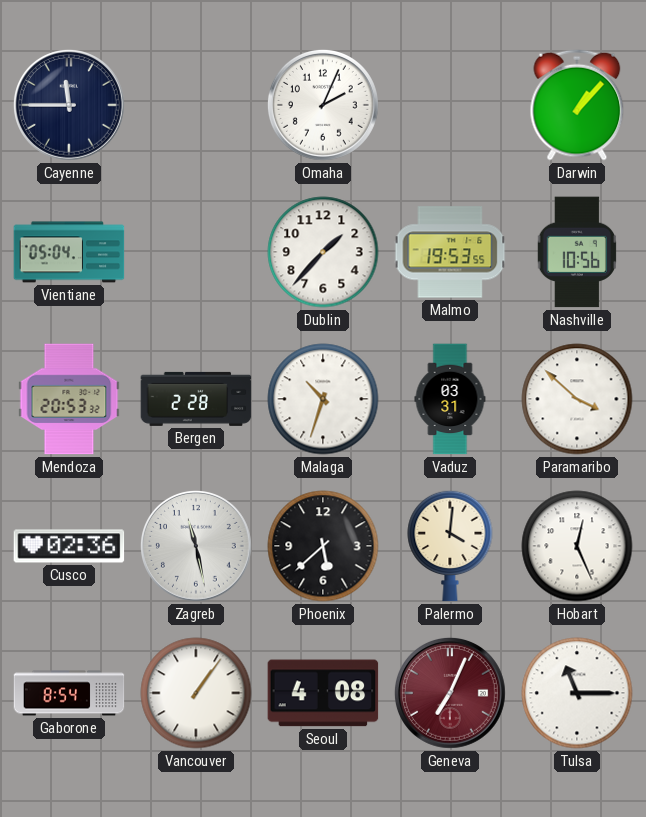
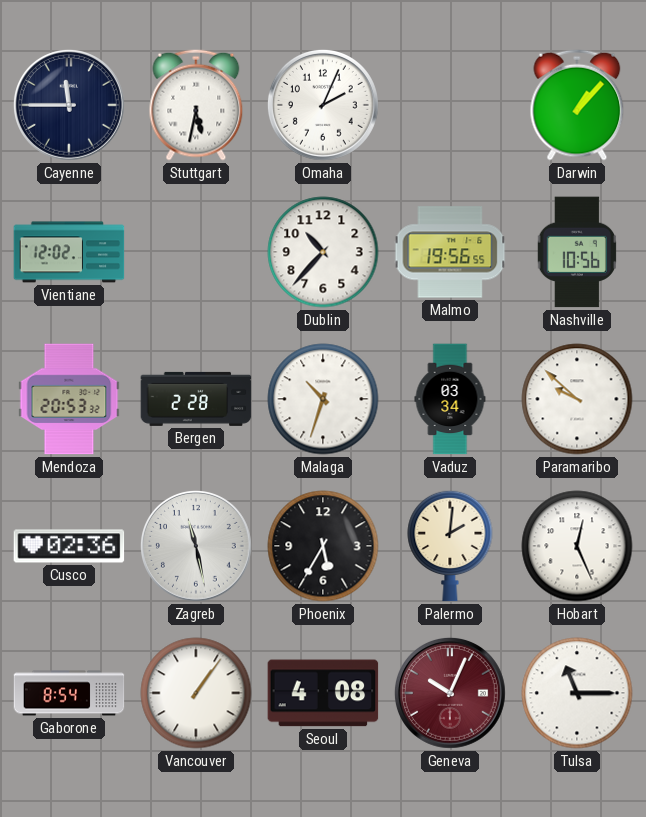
Stuttgart: none -> 5:32 (196, 105)
Vientiane: 05:04 -> 12:02 (69, 252)
Dublin: 1:37 -> 10:37 (323, 252)
Malmo: 19:53 -> 19:56 (450, 252)
Vaduz: 03:31 -> 03:34 (450, 399)
Paramaribo: 3:52 -> 9:52 (577, 399)
Phoenix: 5:38 -> 5:35 (323, 546)
Palermo: 4:01 -> 2:01 (450, 546)
Geneva: 7:04 -> 10:04 (450, 693)
